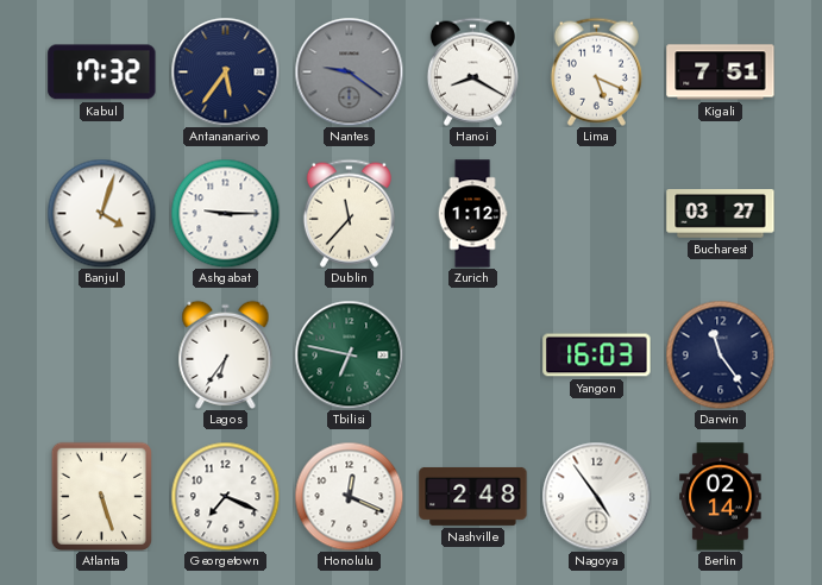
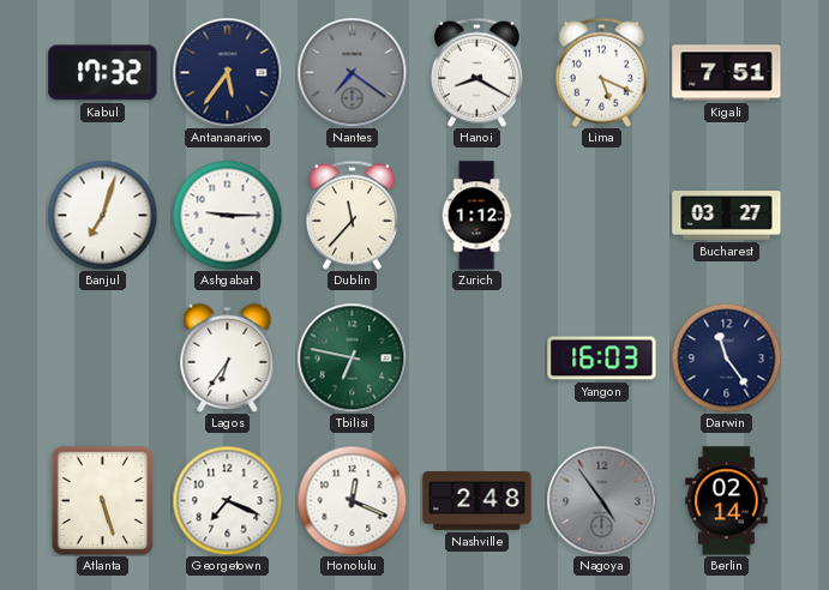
Nantes: 9:21 -> 7:21 (352, 72)
Banjul: 4:03 -> 7:03 (102, 215)
Nagoya dial: white -> grey (601, 500)
